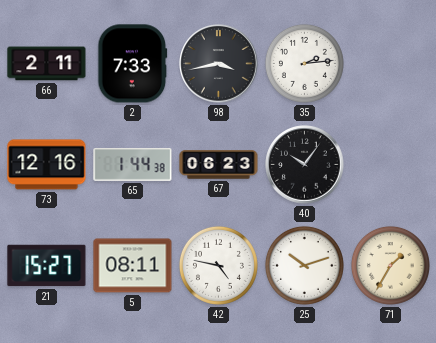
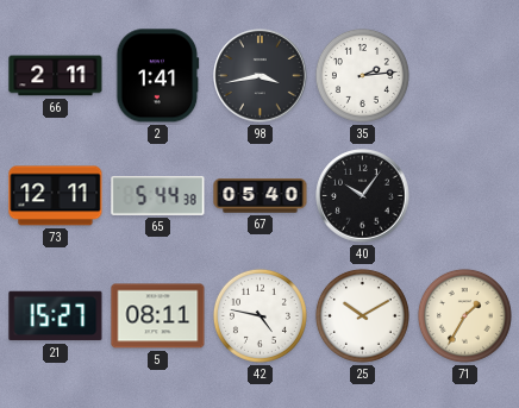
2: 7:33 -> 1:41 (158, 76)
73: 12:16 -> 12:11 (56, 196)
65: 1:44 -> 5:44 (158, 196)
67: 06:23 -> 05:40 (261, 196)
25: 10:12 -> 10:10 (362, 315)
